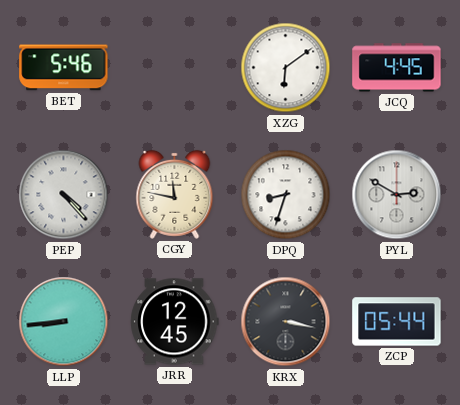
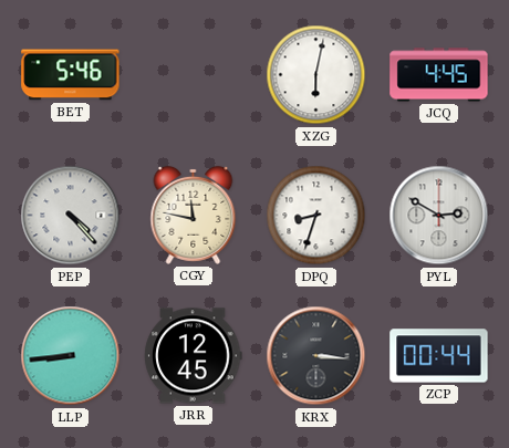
XZG: 6:09 -> 6:02 (316, 75)
KRX: 3:17 -> 3:16 (316, 356)
ZCP: 05:44 -> 00:44 (439, 356)
